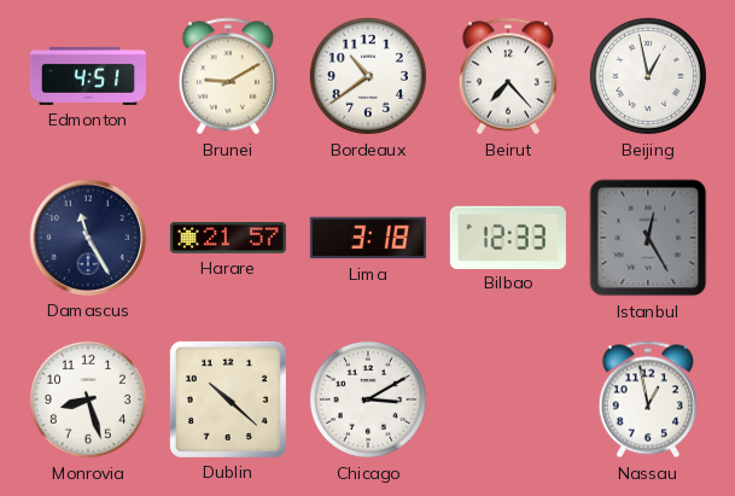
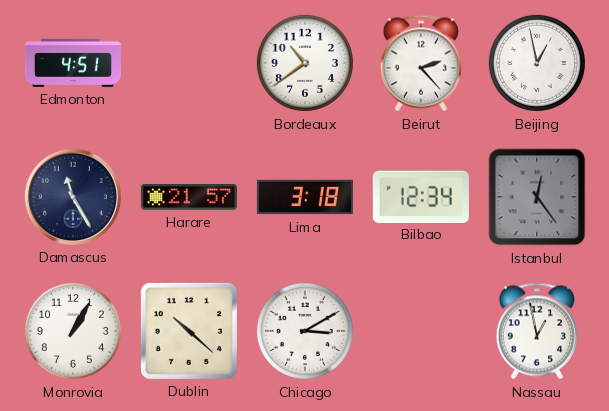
Brunei: 9:10 -> none (228, 76)
Beirut: 7:23 -> 2:23 (421, 63)
Bilbao: 12:33 -> 12:34 (421, 196)
Istanbul: 12:25 -> 12:24 (537, 197)
Monrovia: 8:27 -> 1:05 (73, 331)
